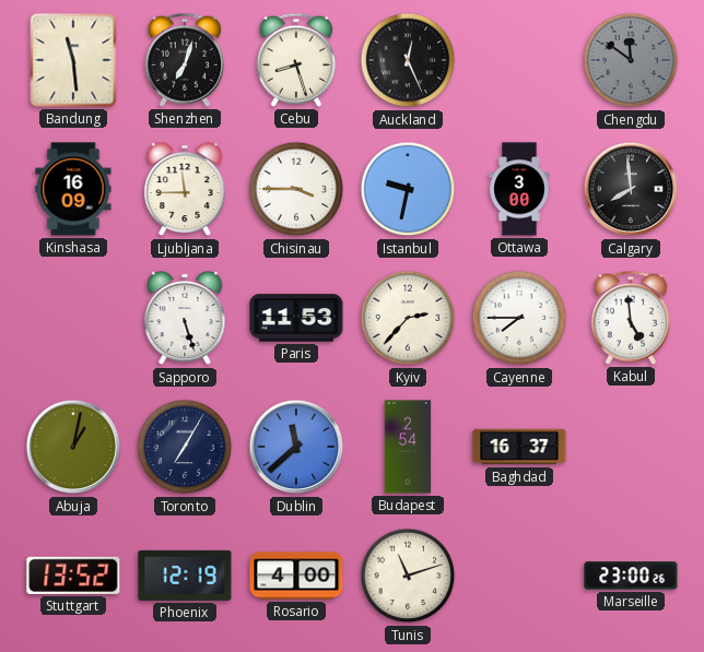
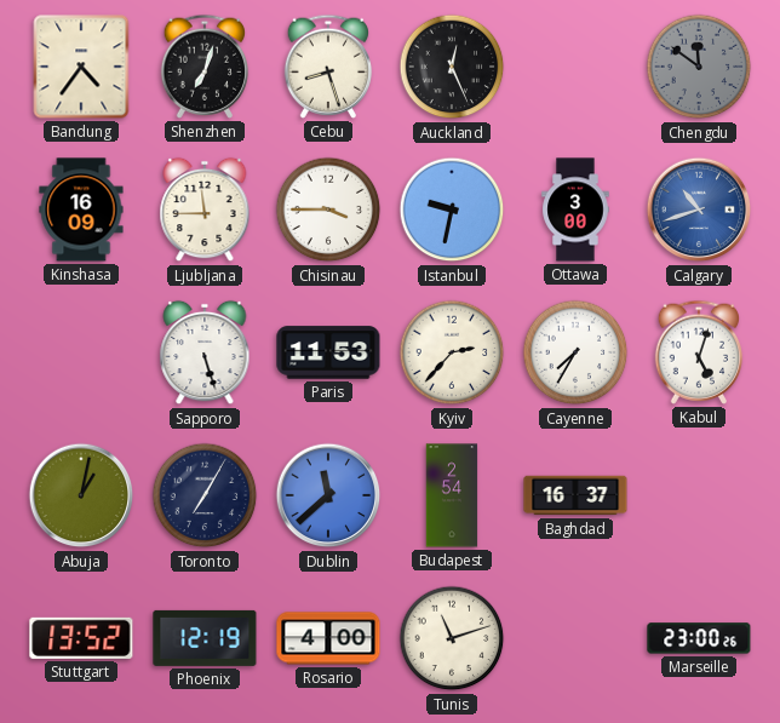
Bandung: 11:29 -> 4:36 (81, 67)
Calgary: 7:59 -> 10:42 (699, 210)
Calgary dial: black -> blue (699, 210)
Cayenne: 7:45 -> 7:35 (575, 352)
Kabul: 4:59 -> 5:03 (699, 352)
